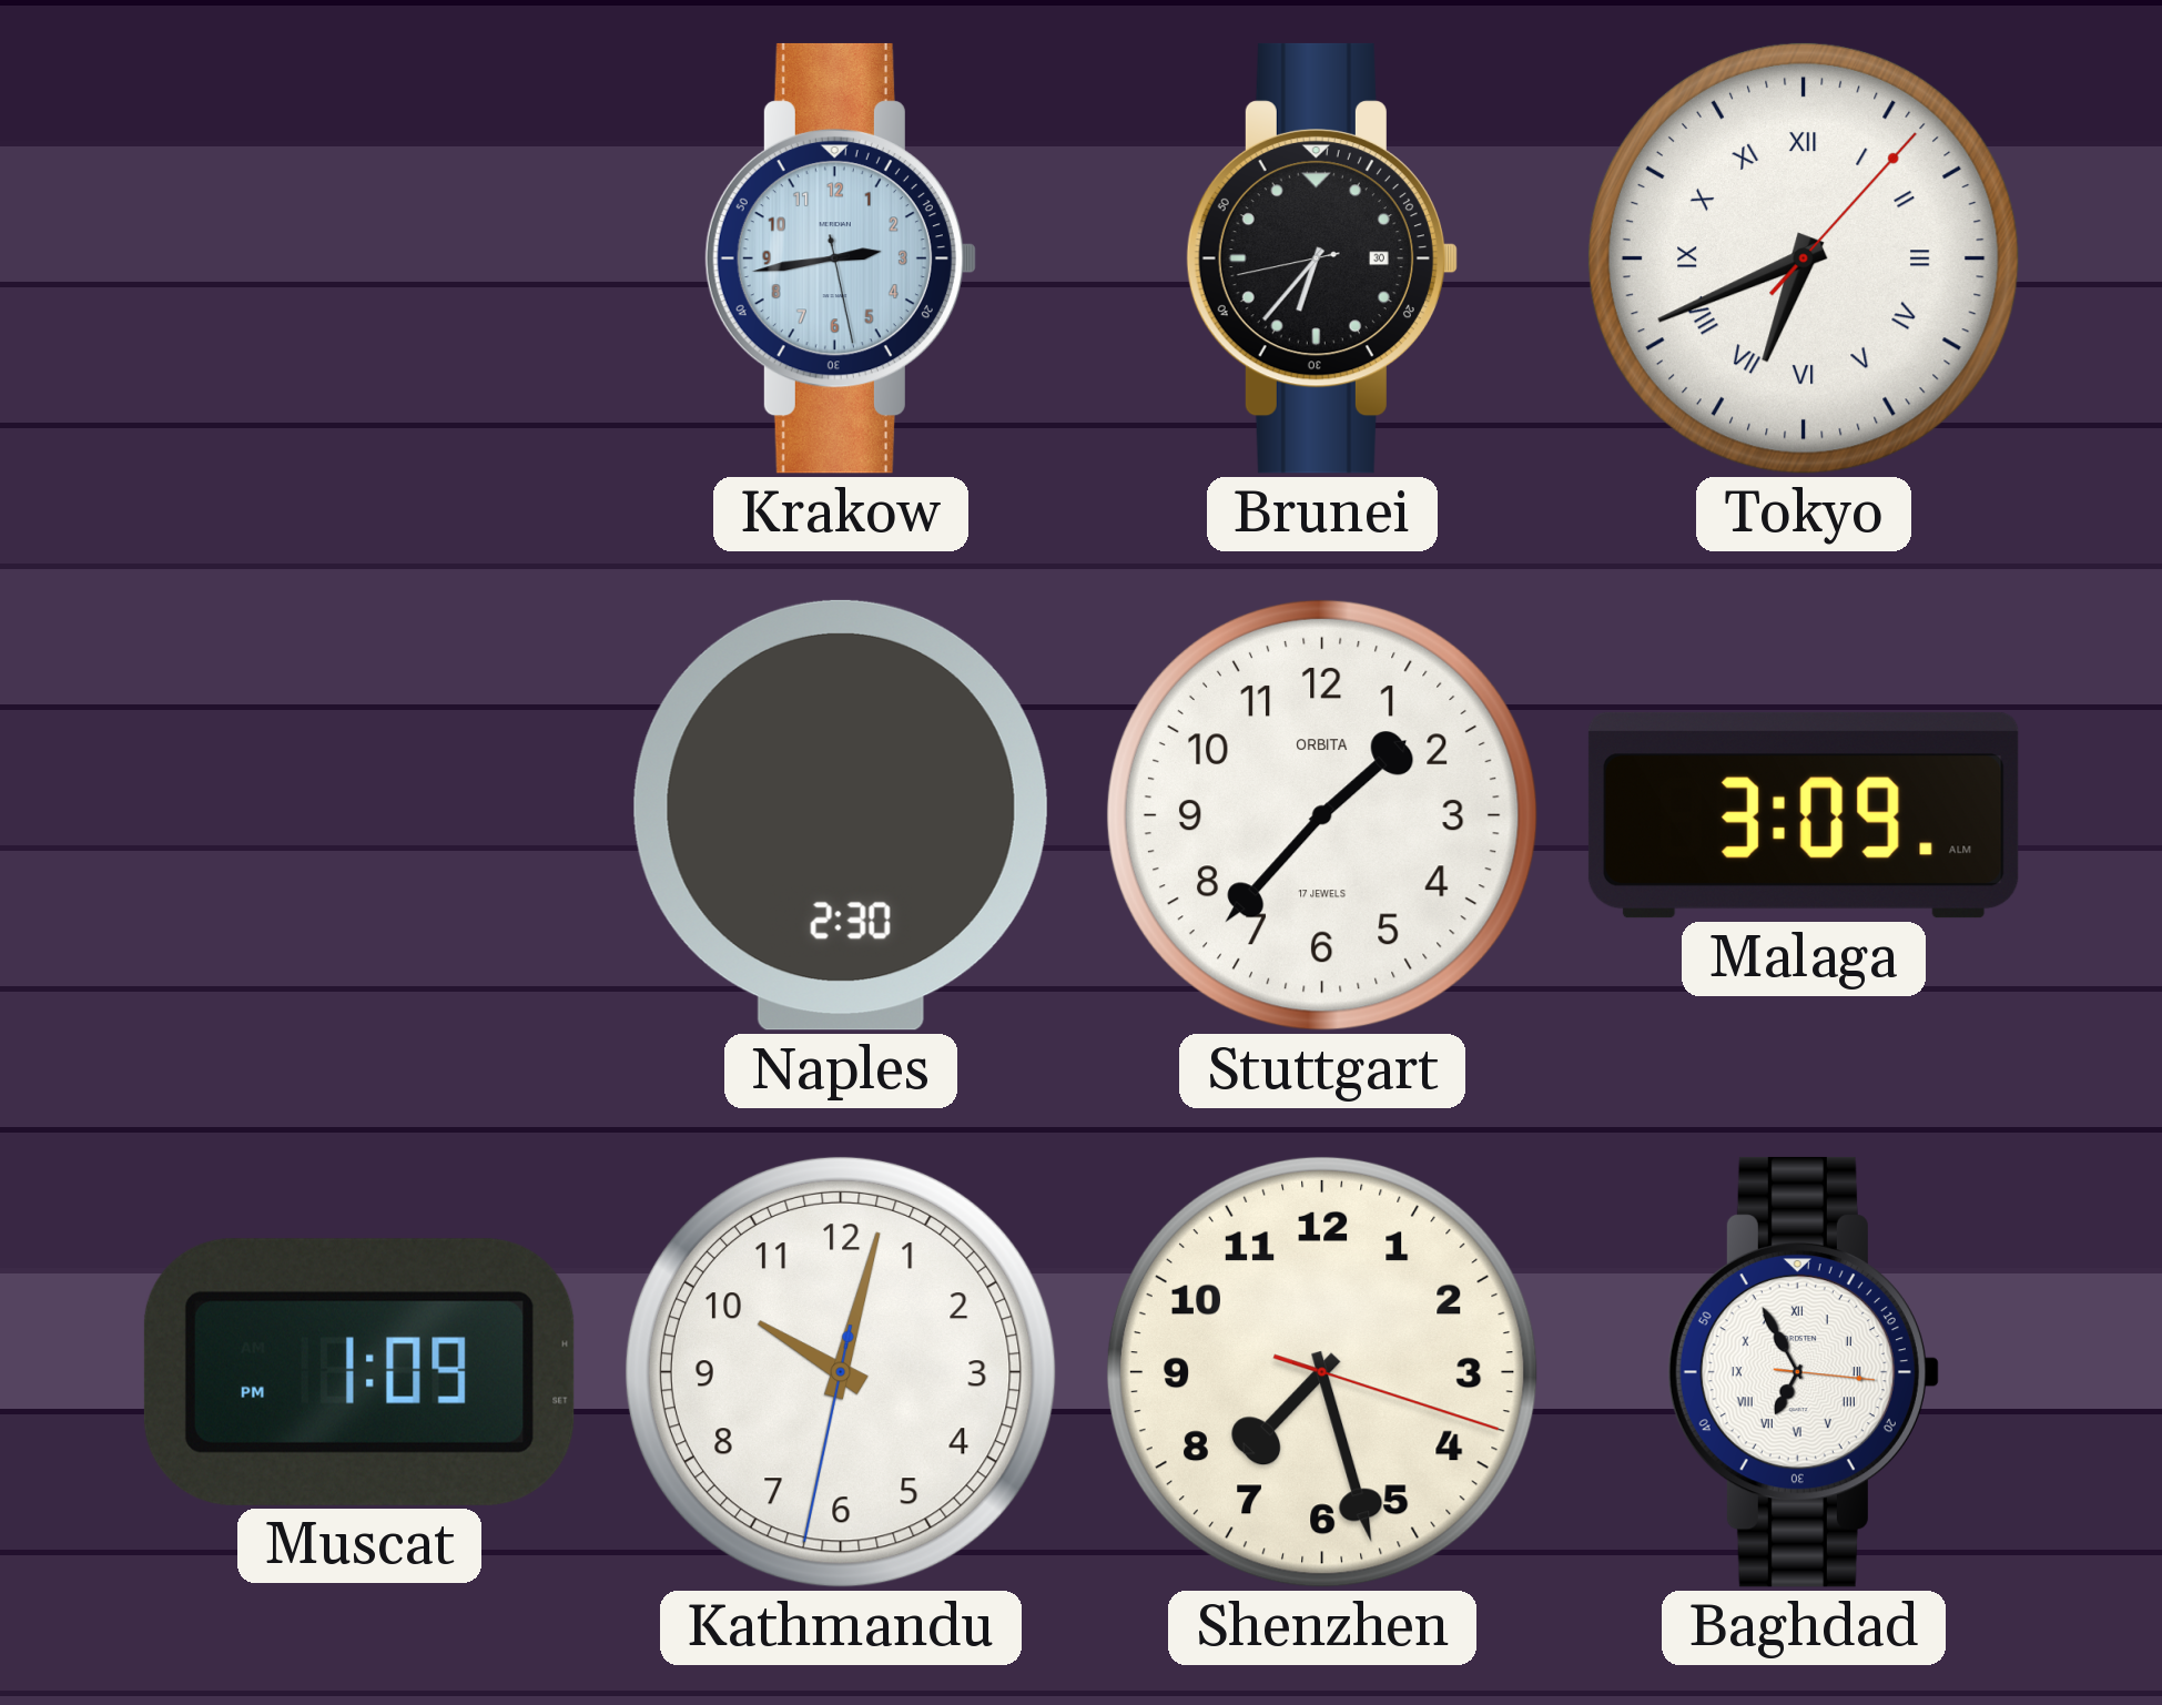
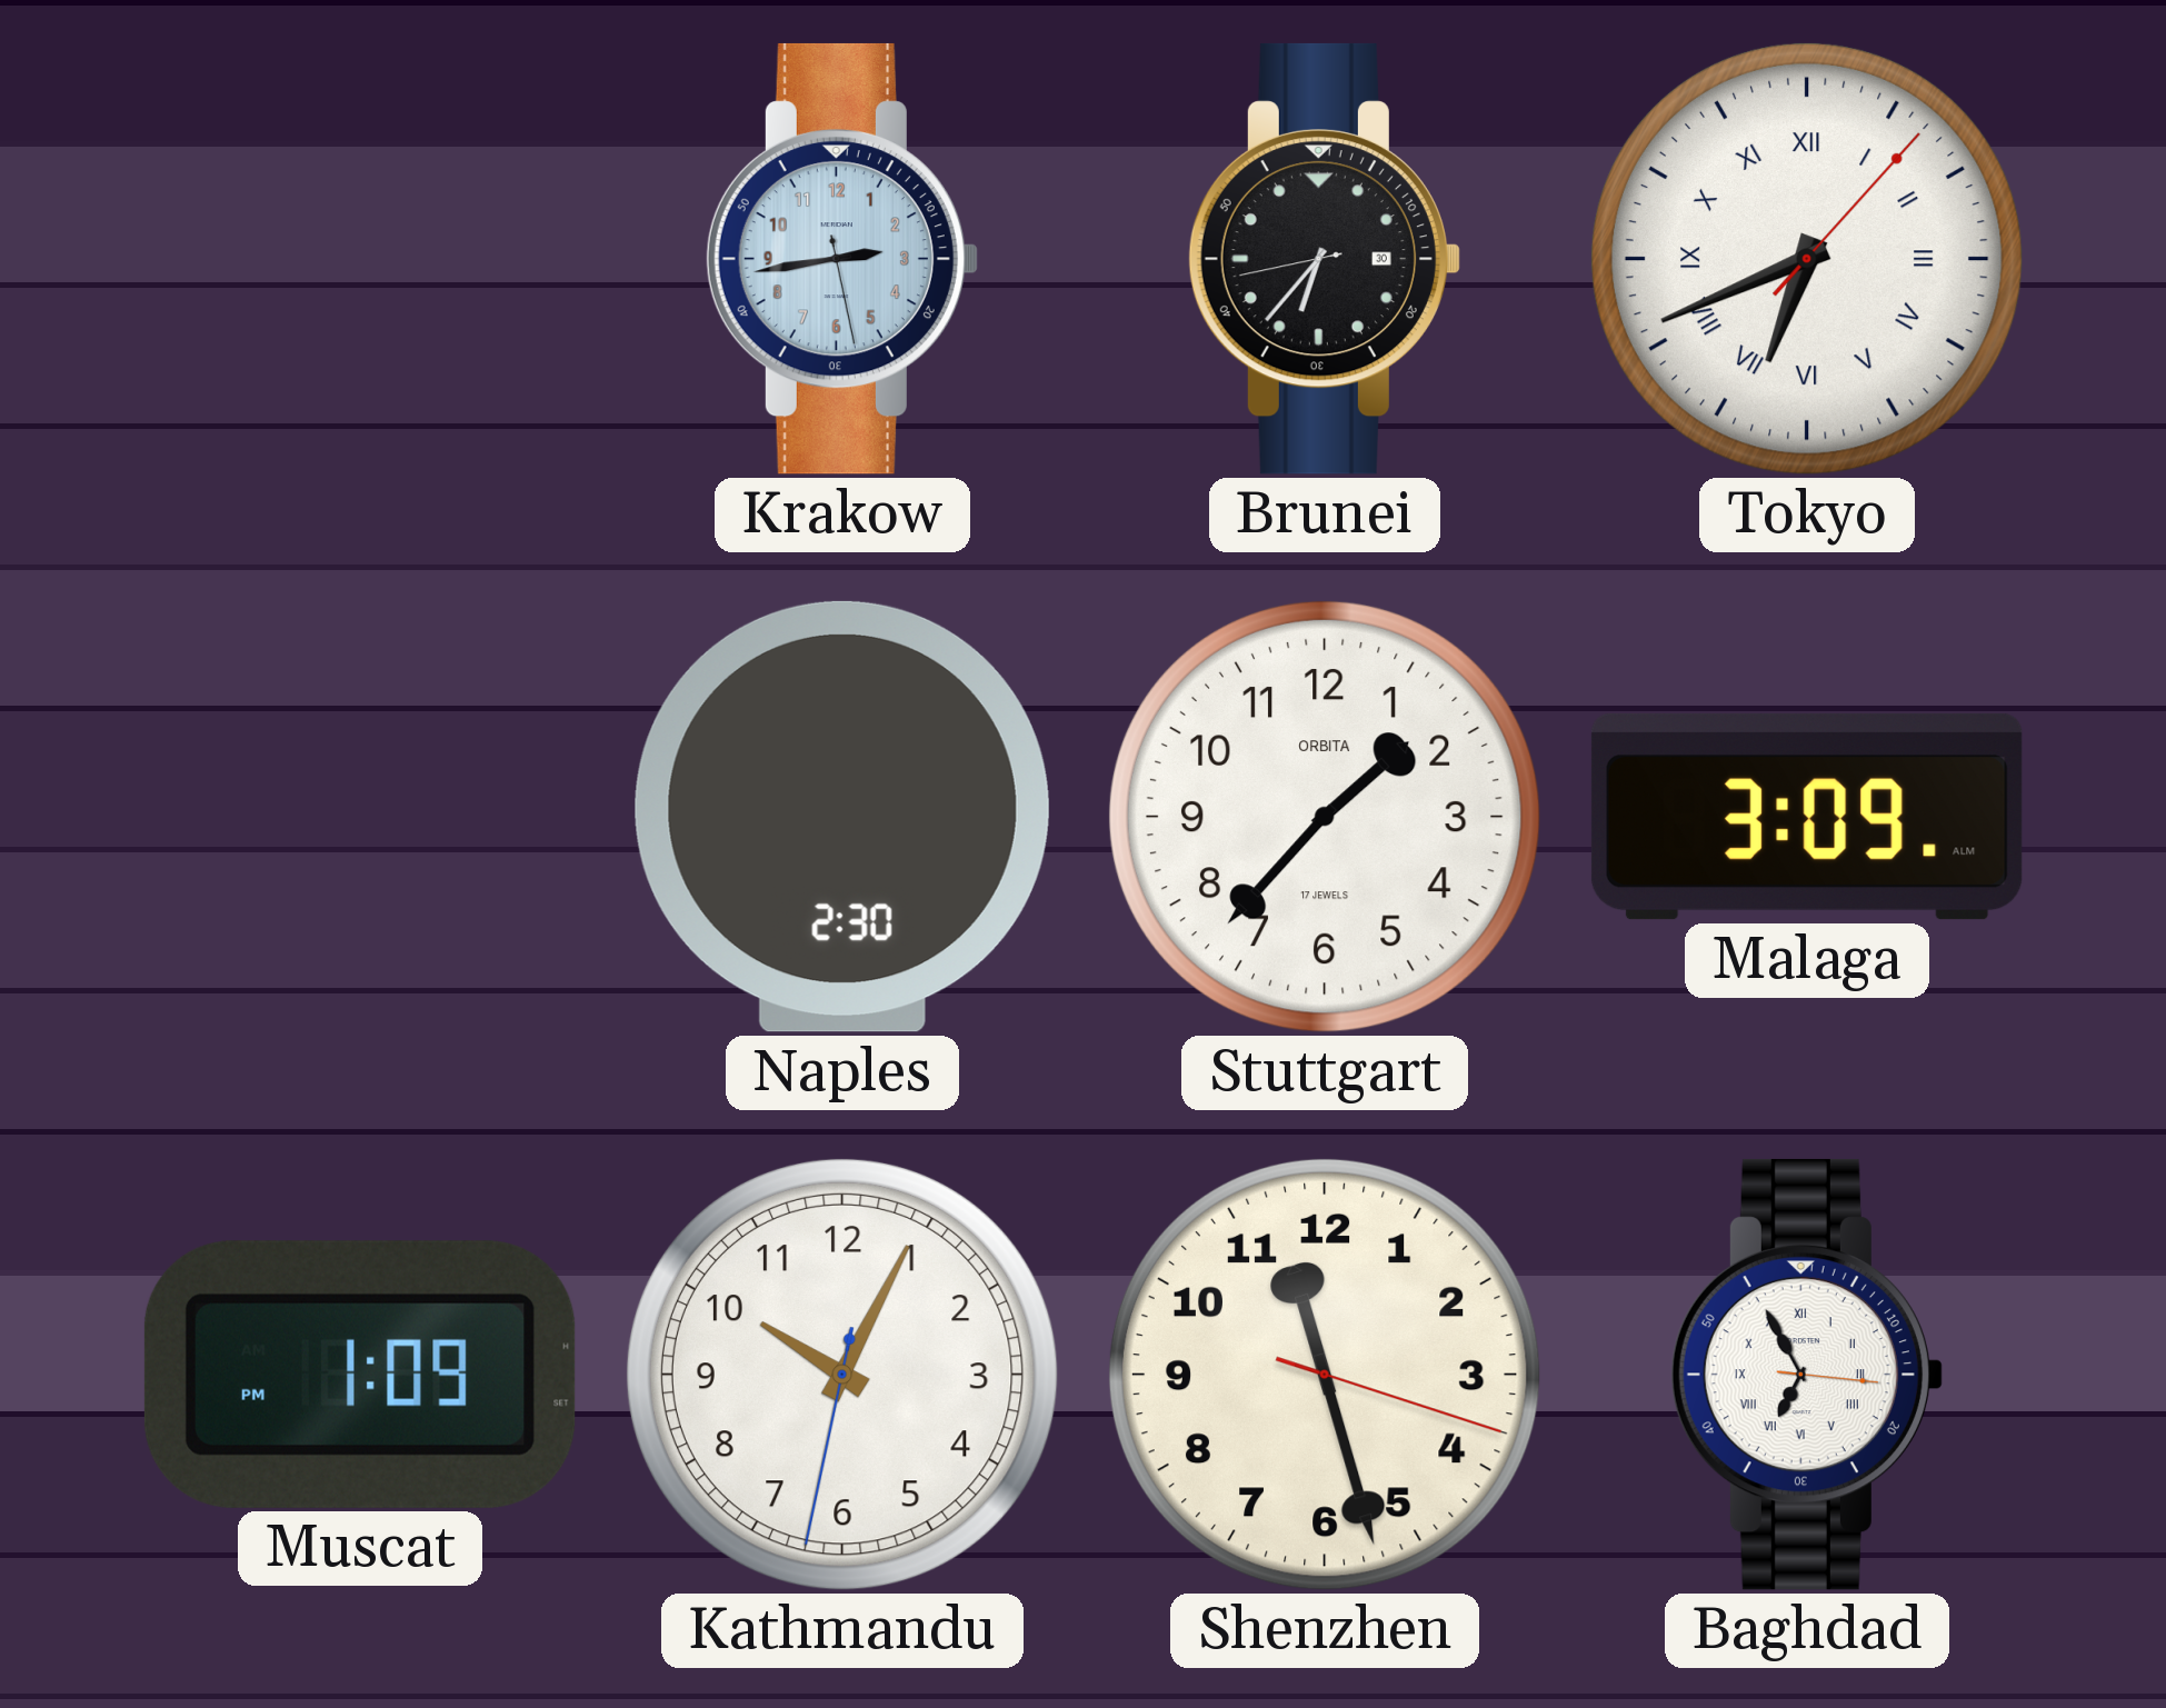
Kathmandu: 10:02 -> 10:04 (842, 1375)
Shenzhen: 7:27 -> 11:27 (1325, 1375)
